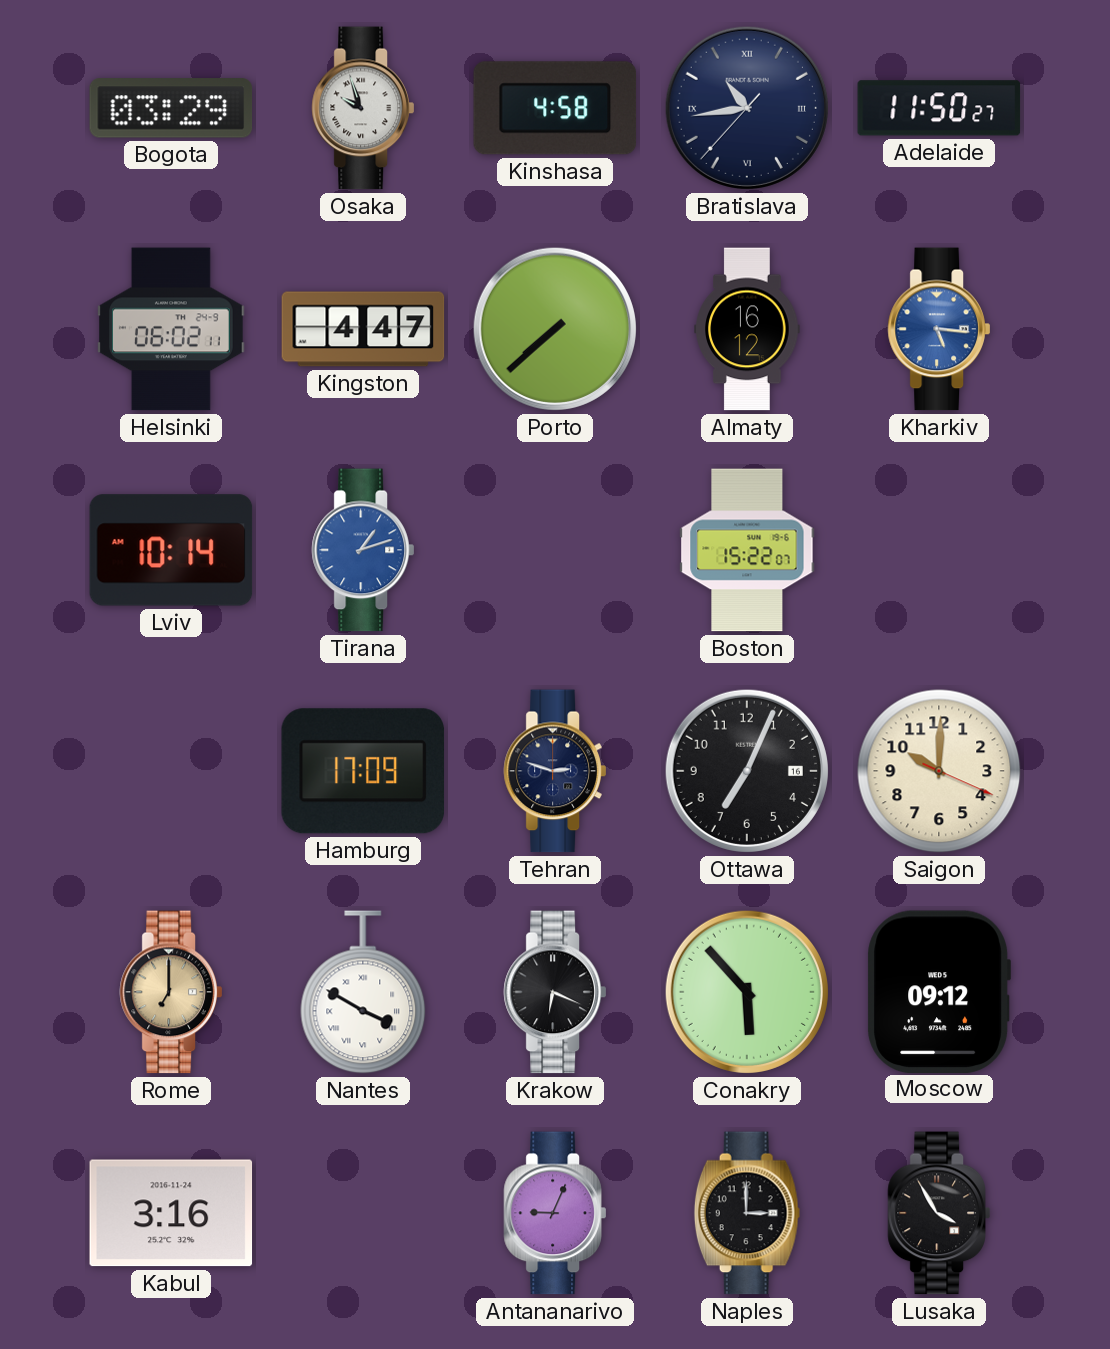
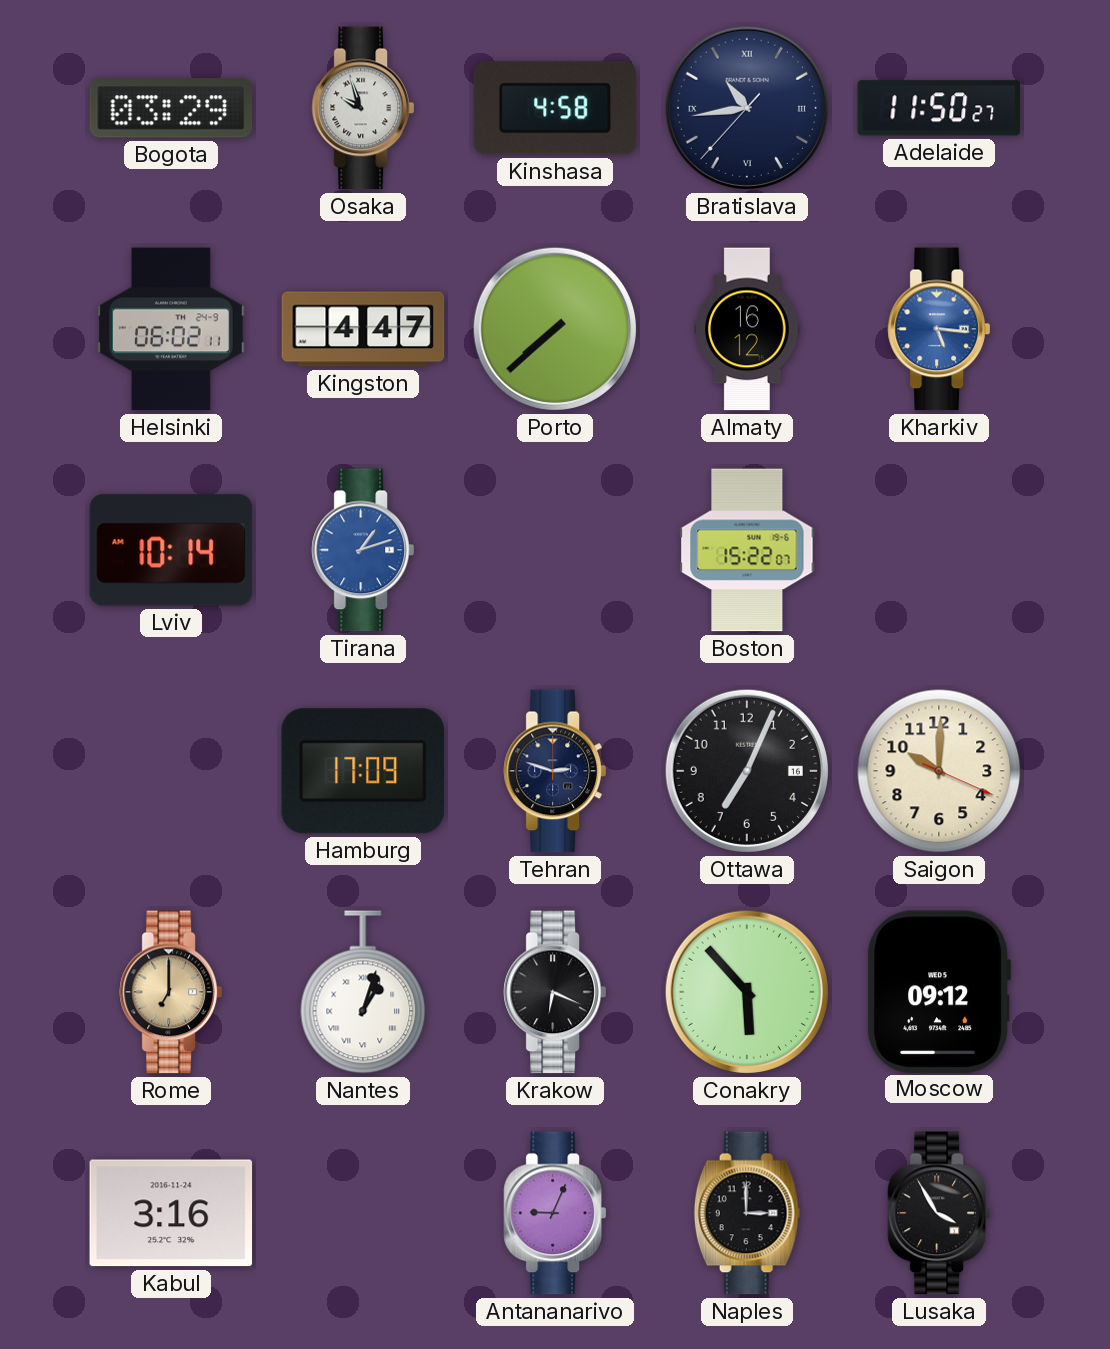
Nantes: 3:50 -> 1:03 (363, 992)
